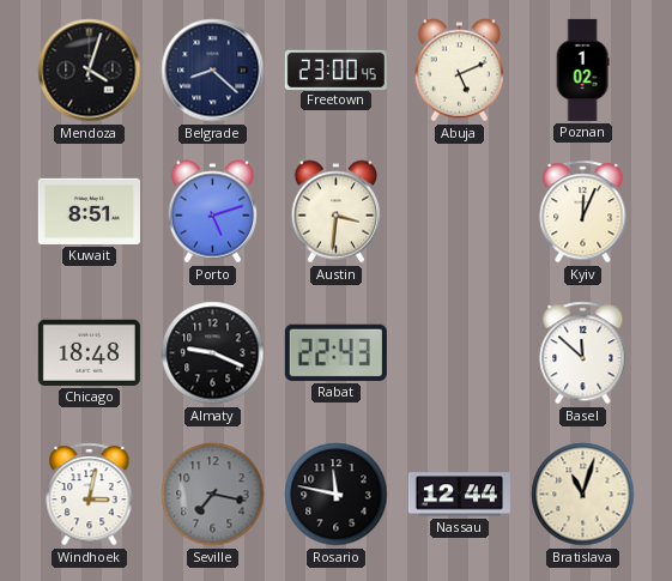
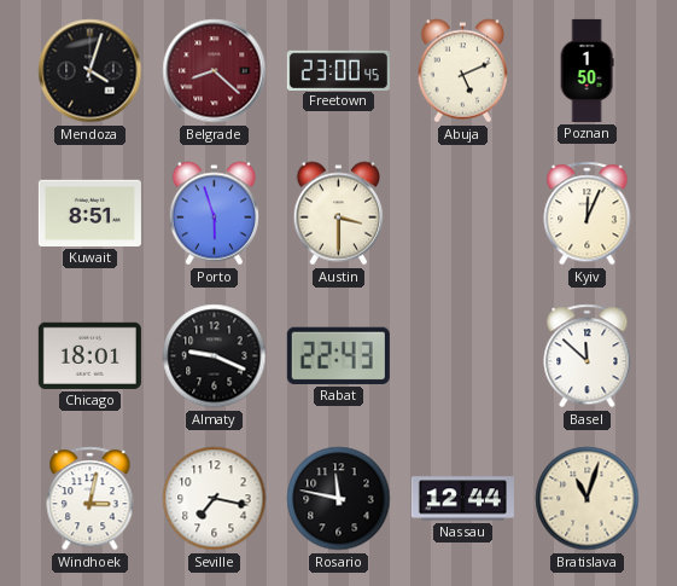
Belgrade dial: navy -> burgundy (215, 71)
Poznan: 1:02 -> 1:50 (586, 70)
Porto: 5:12 -> 5:57 (215, 214)
Austin: 3:31 -> 3:30 (339, 214)
Chicago: 18:48 -> 18:01 (89, 355)
Seville dial: grey -> white (215, 499)
